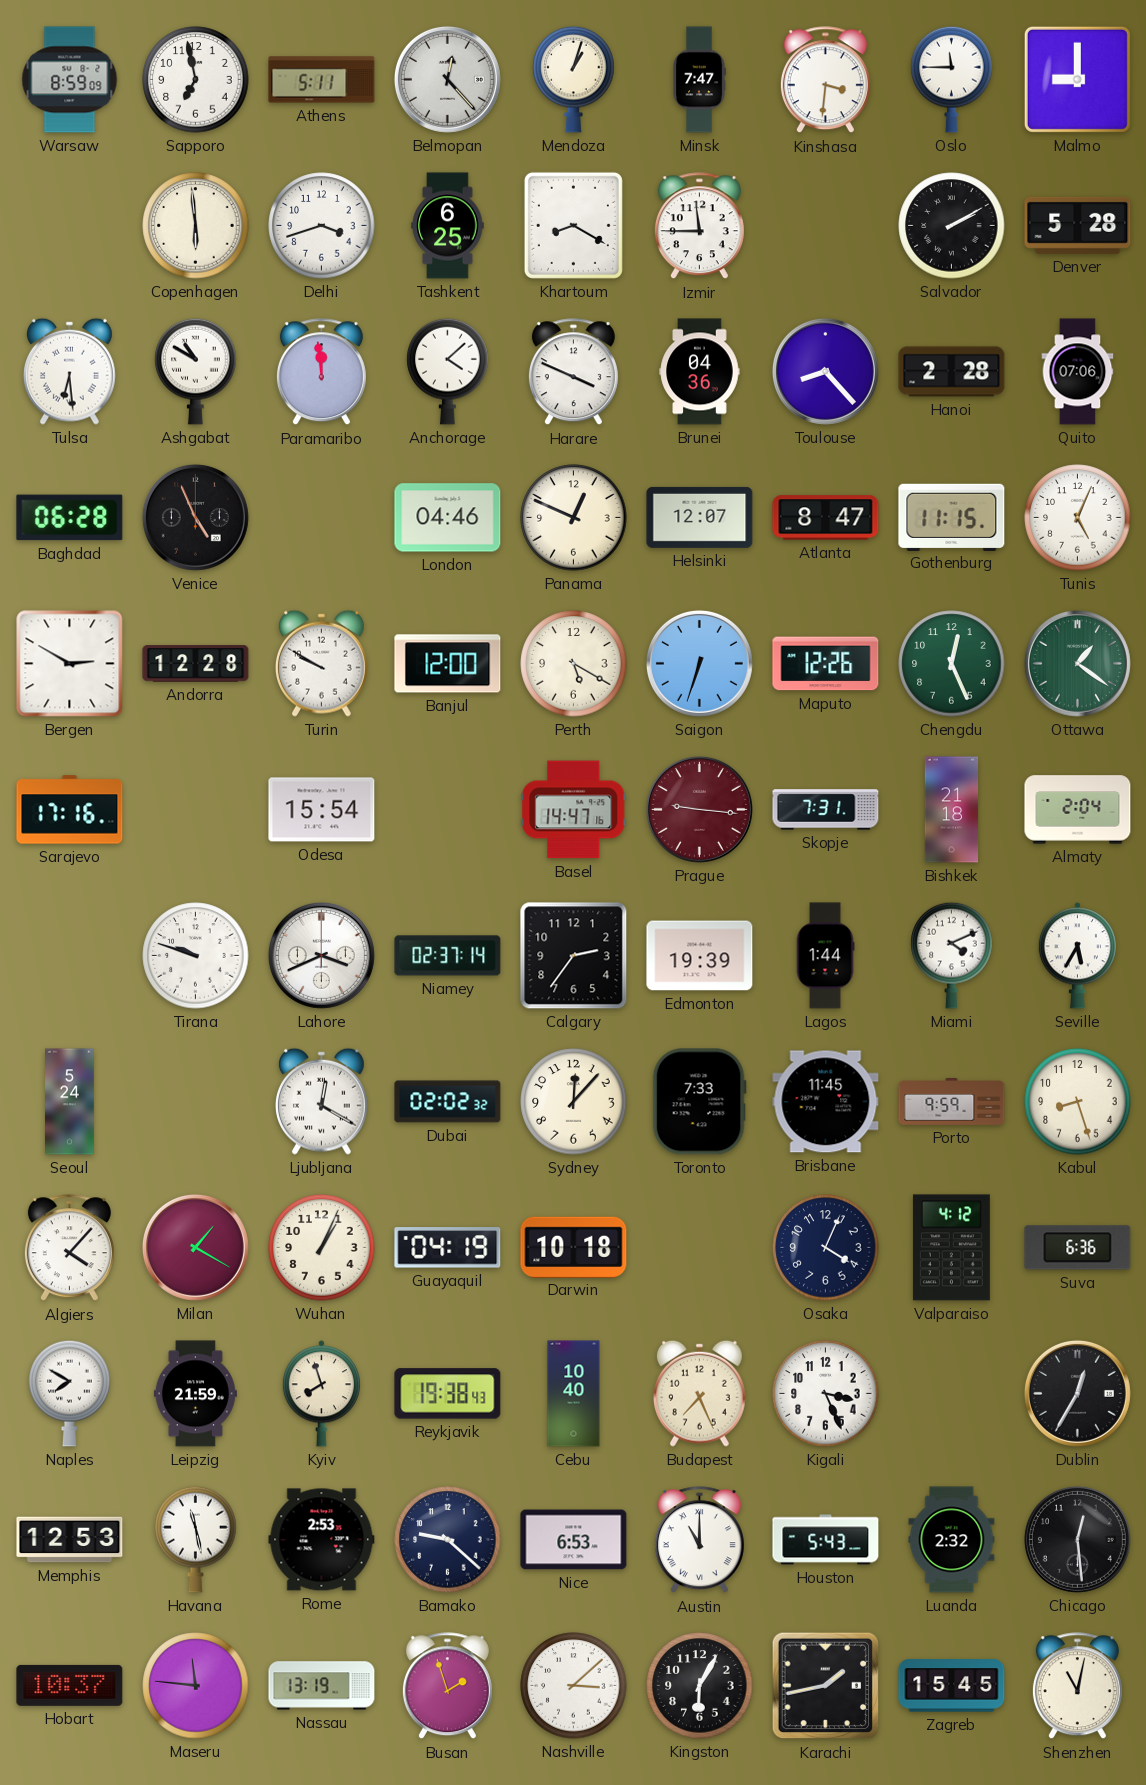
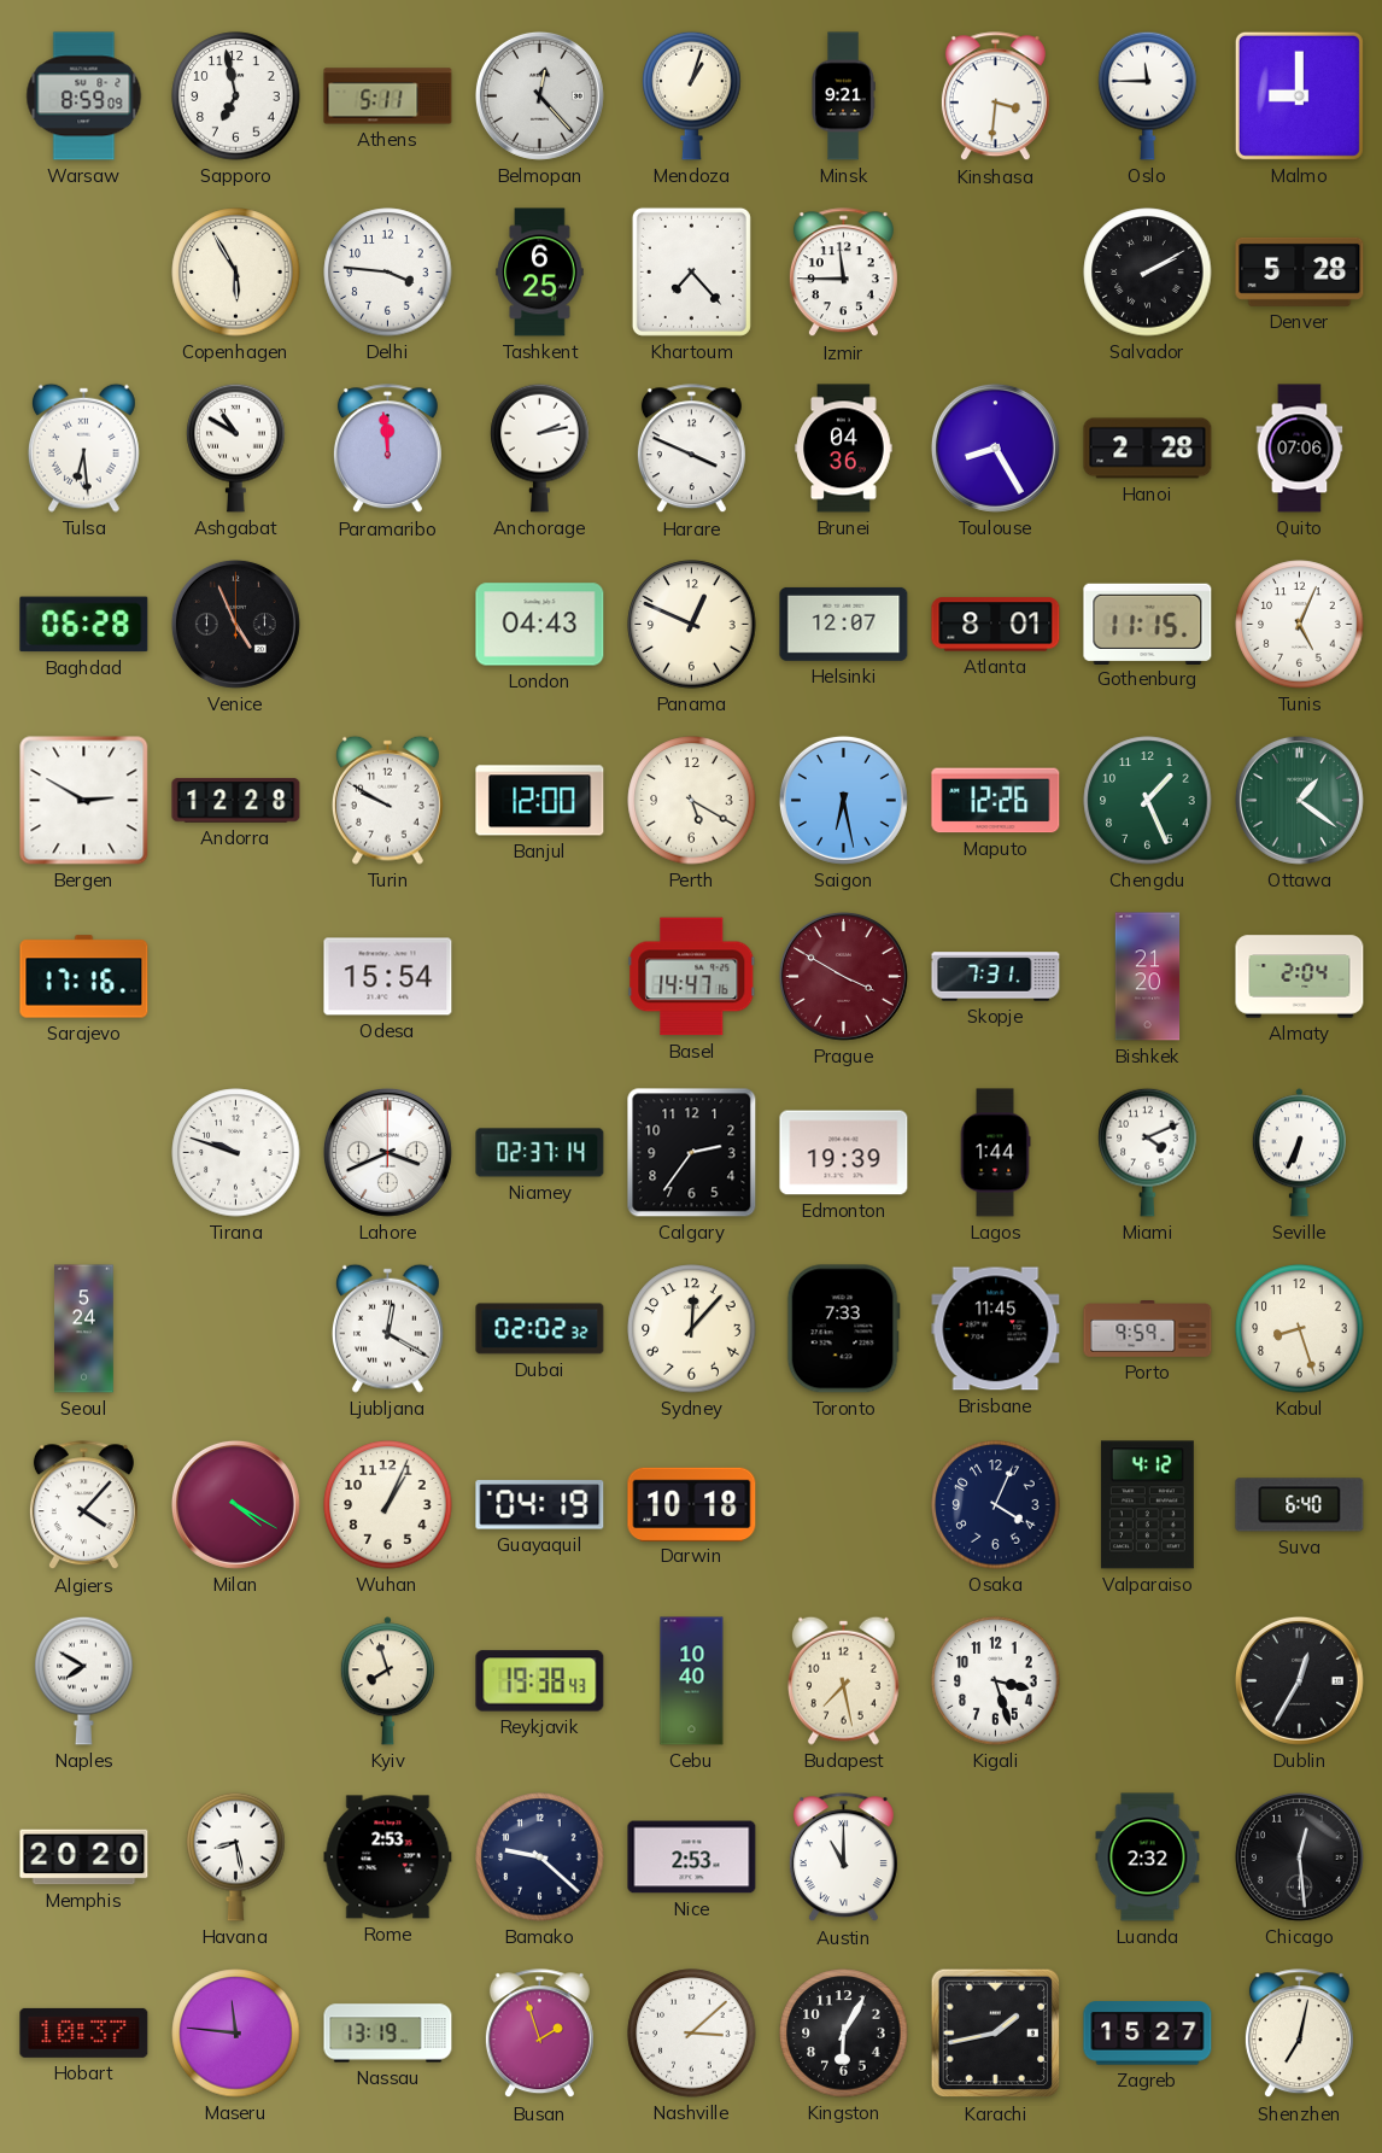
Minsk: 7:47 -> 9:21 (843, 96)
Copenhagen: 5:59 -> 5:55 (236, 273)
Delhi: 3:42 -> 3:46 (388, 273)
Khartoum: 8:20 -> 7:23 (691, 271)
Anchorage: 4:08 -> 2:13 (540, 447)
Toulouse: 8:23 -> 8:25 (995, 447)
London: 04:46 -> 04:43 (540, 625)
Atlanta: 8:47 -> 8:01 (996, 625)
Saigon: 6:33 -> 6:28 (843, 800)
Chengdu: 12:26 -> 1:26 (1148, 801)
Prague: 9:16 -> 3:50 (843, 976)
Bishkek: 21:18 -> 21:20 (1148, 977)
Seville: 5:35 -> 6:34 (1299, 1153)
Milan: 1:20 -> 4:20 (235, 1504)
Suva: 6:36 -> 6:40 (1300, 1505)
Leipzig: 21:59 -> none (195, 1394)
Budapest: 7:26 -> 7:28 (843, 1680)
Kigali: 3:26 -> 3:27 (996, 1681)
Memphis: 12:53 -> 20:20 (84, 1857)
Havana: 11:28 -> 8:28 (236, 1856)
Nice: 6:53 -> 2:53 (692, 1857)
Houston: 5:43 -> none (826, 1540)
Zagreb: 15:45 -> 15:27 (1148, 2034)
Shenzhen: 11:02 -> 7:02 (1299, 2034)
